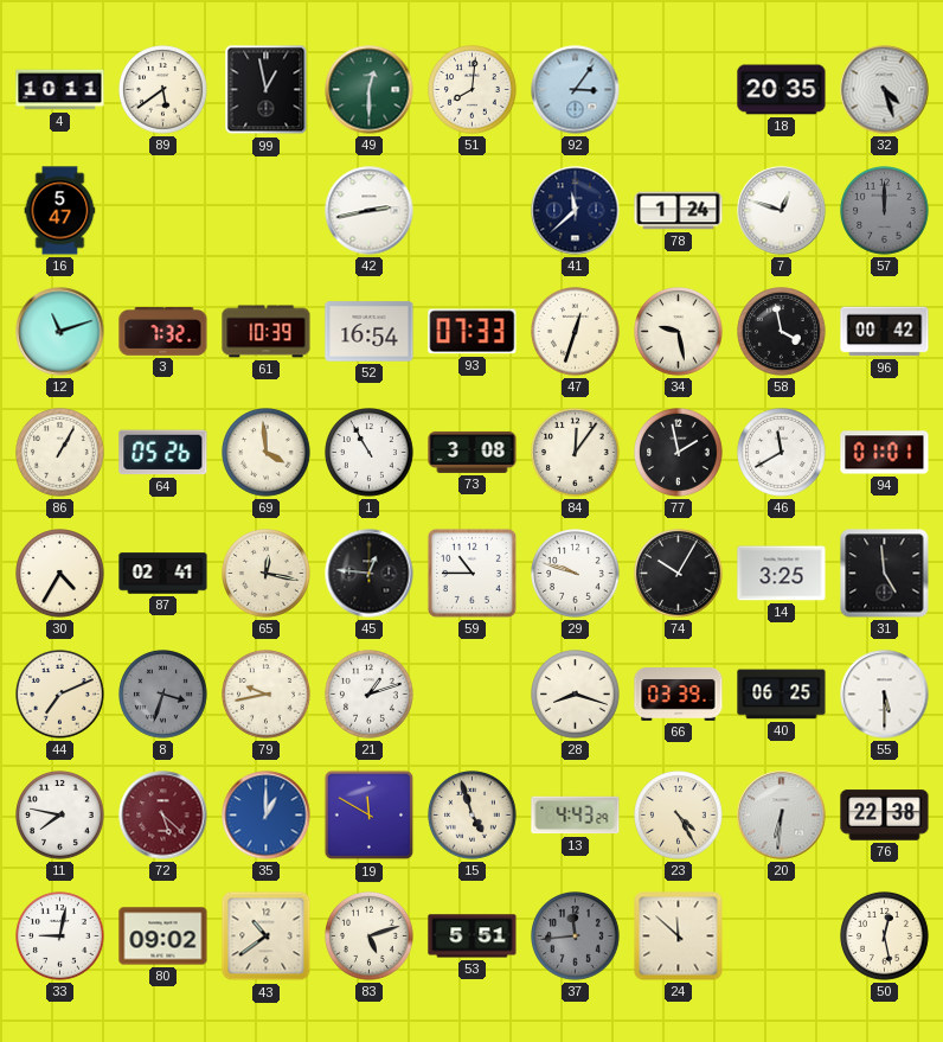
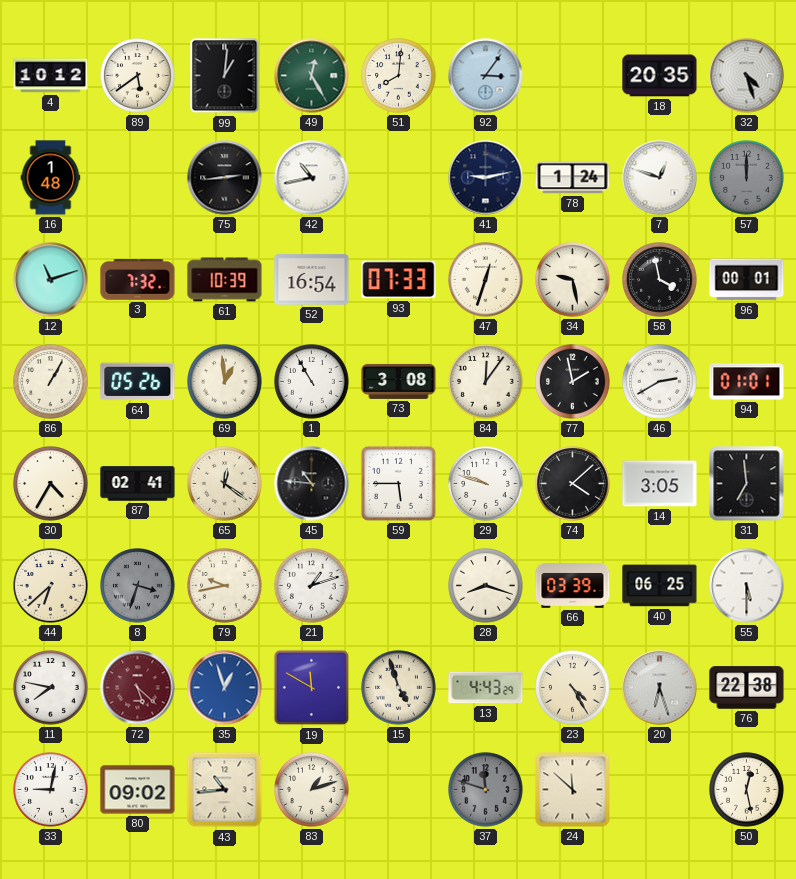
4: 10:11 -> 10:12 (51, 76)
99: 12:58 -> 1:01 (225, 76)
49: 12:30 -> 12:25 (312, 76)
16: 5:47 -> 1:48 (51, 178)
75: none -> 2:44 (225, 178)
42: 2:43 -> 10:43 (312, 178)
41: 11:38 -> 9:13 (486, 178)
96: 00:42 -> 00:01 (747, 280)
69: 3:59 -> 12:59 (225, 382)
46: 11:40 -> 2:40 (660, 382)
65: 12:17 -> 12:21 (225, 484)
45: 12:46 -> 10:46 (312, 484)
59: 10:45 -> 5:45 (398, 483)
74: 10:05 -> 4:08 (573, 484)
14: 3:25 -> 3:05 (660, 484)
31: 4:59 -> 6:59 (747, 484)
44: 7:11 -> 6:38 (51, 586)
35: 1:00 -> 12:57 (225, 688)
20: 6:31 -> 6:27 (660, 688)
43: 10:39 -> 10:44 (225, 790)
83: 5:12 -> 1:12 (312, 790)
53: 5:51 -> none (473, 936)
37: 11:44 -> 11:48 (486, 790)
